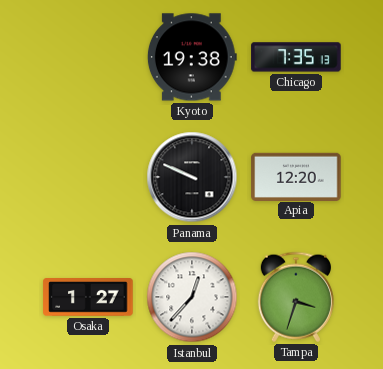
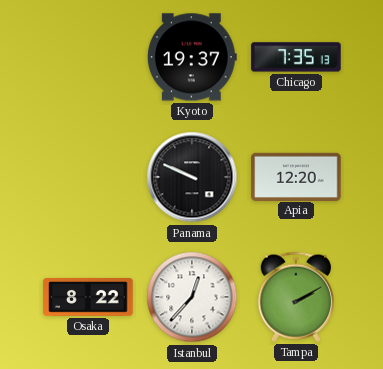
Kyoto: 19:38 -> 19:37 (192, 57)
Osaka: 1:27 -> 8:22 (88, 298)
Tampa: 3:33 -> 2:10 (296, 297)
